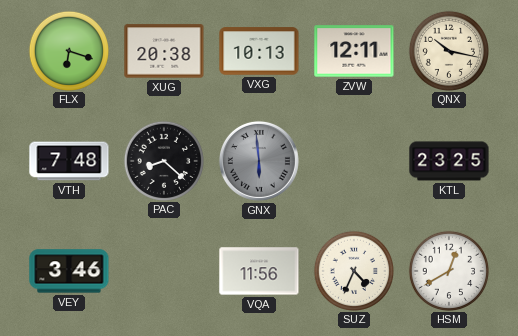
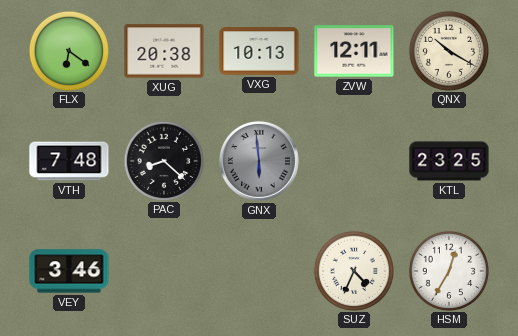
FLX: 6:18 -> 6:21 (68, 50)
QNX: 10:17 -> 10:20 (448, 50)
VQA: 11:56 -> none (259, 271)
HSM: 12:40 -> 12:35 (448, 270)
